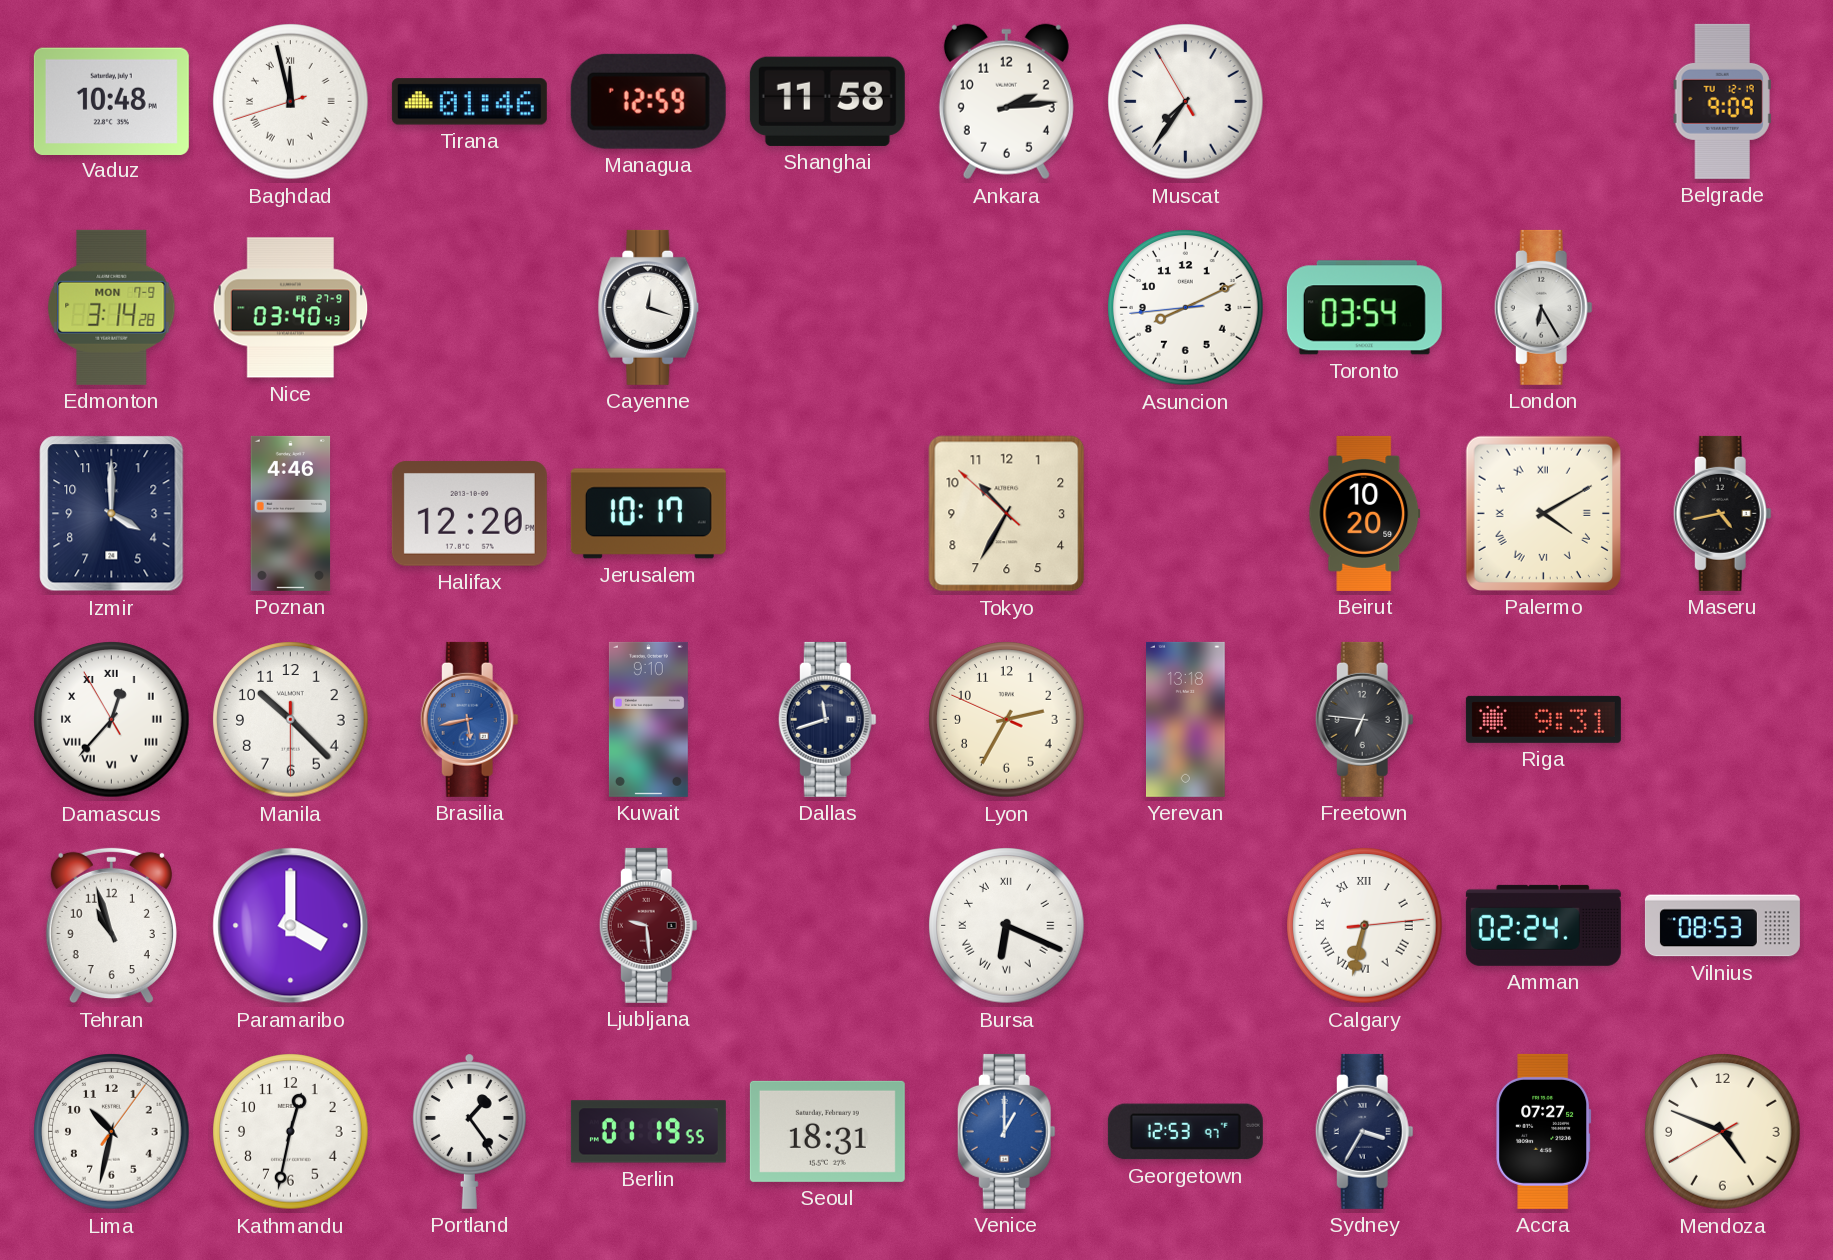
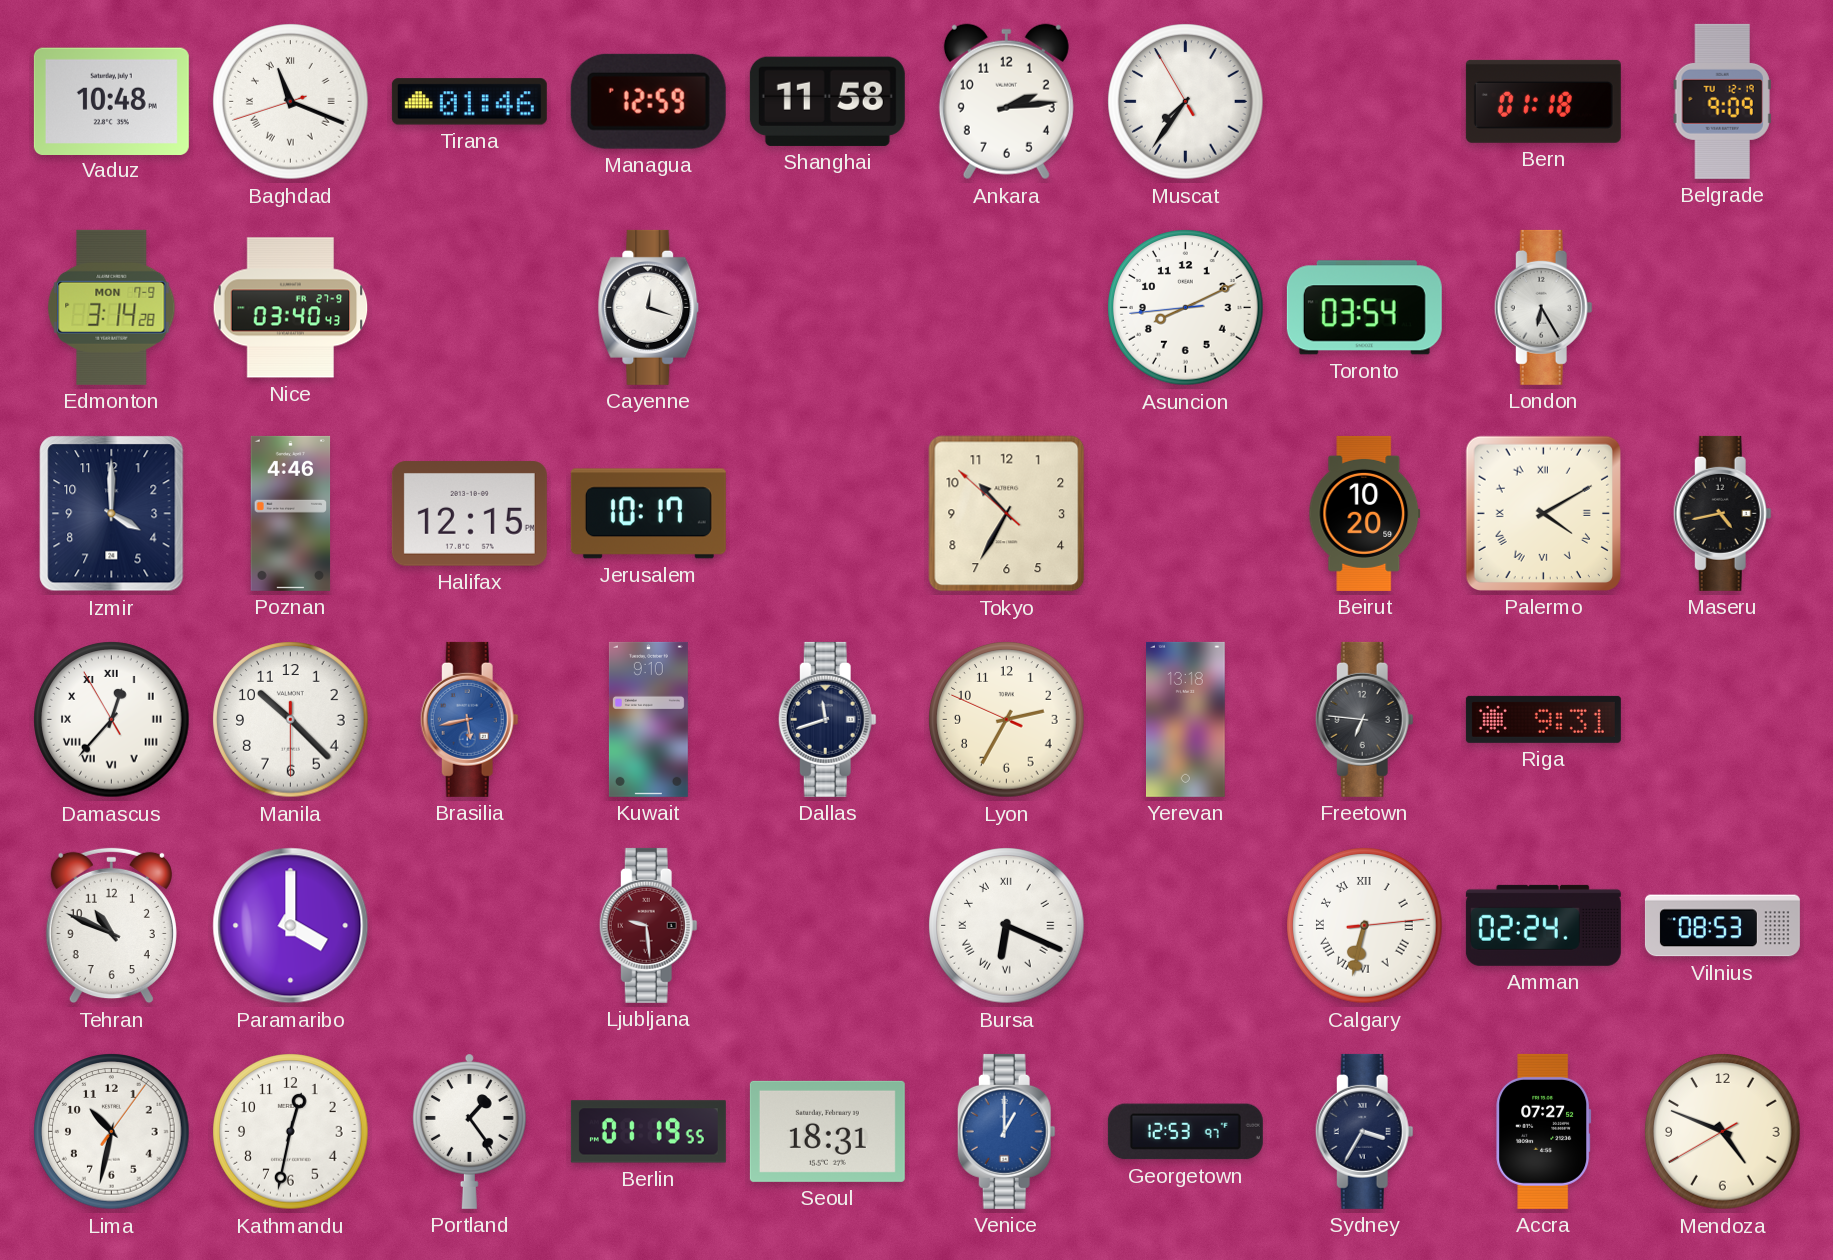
Baghdad: 11:57 -> 11:18 (291, 102)
Bern: none -> 01:18 (1543, 101)
Halifax: 12:20 -> 12:15 (469, 514)
Tehran: 10:57 -> 10:49 (111, 926)
